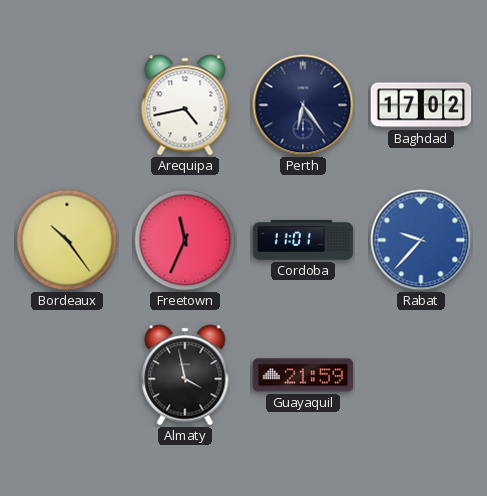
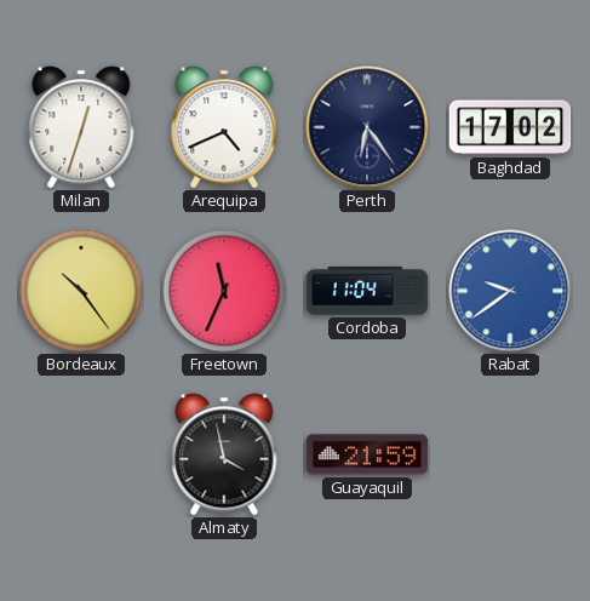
Milan: none -> 12:33 (81, 127)
Arequipa: 4:43 -> 4:41 (224, 127)
Cordoba: 11:01 -> 11:04 (367, 292)
Rabat: 9:37 -> 9:39 (510, 291)
